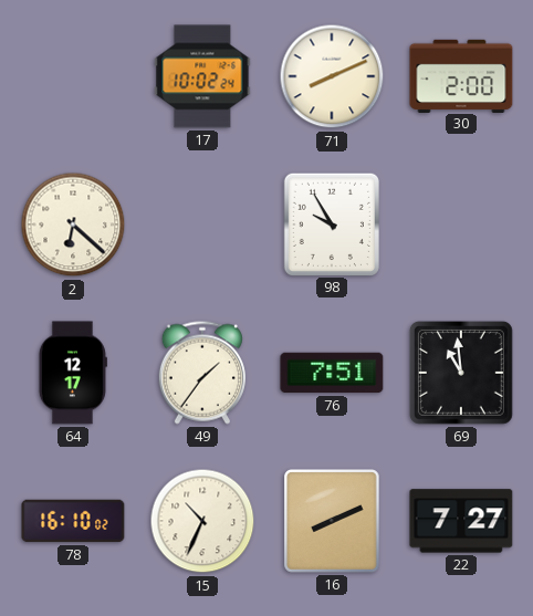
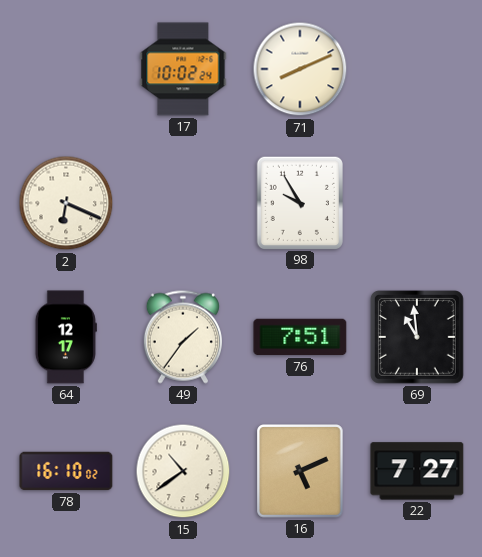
30: 2:00 -> none (461, 75)
2: 6:22 -> 6:19 (66, 203)
15: 10:34 -> 10:39 (183, 471)
16: 8:11 -> 5:11 (300, 471)
